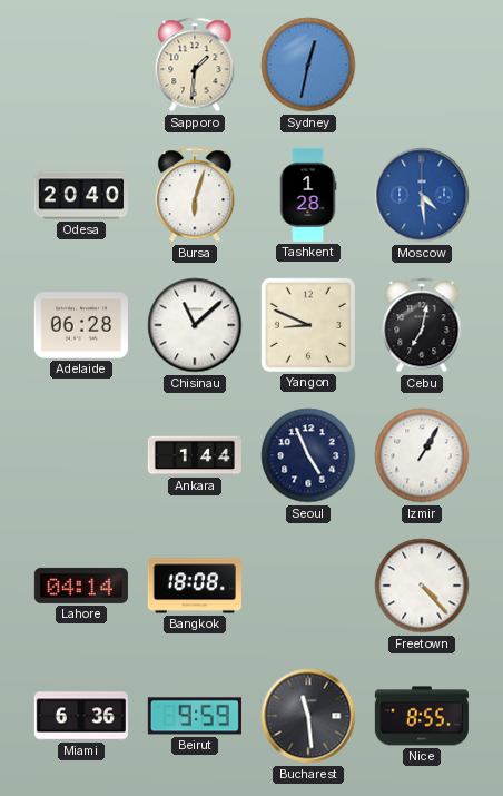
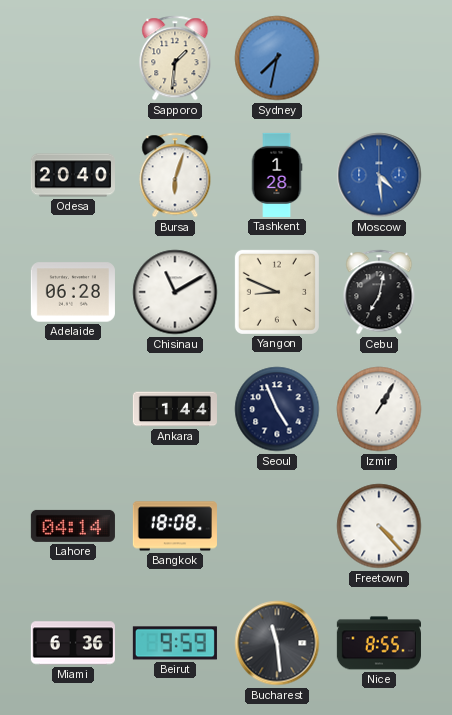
Sydney: 12:32 -> 7:32 (277, 58)
Chisinau: 11:08 -> 11:10 (175, 292)
